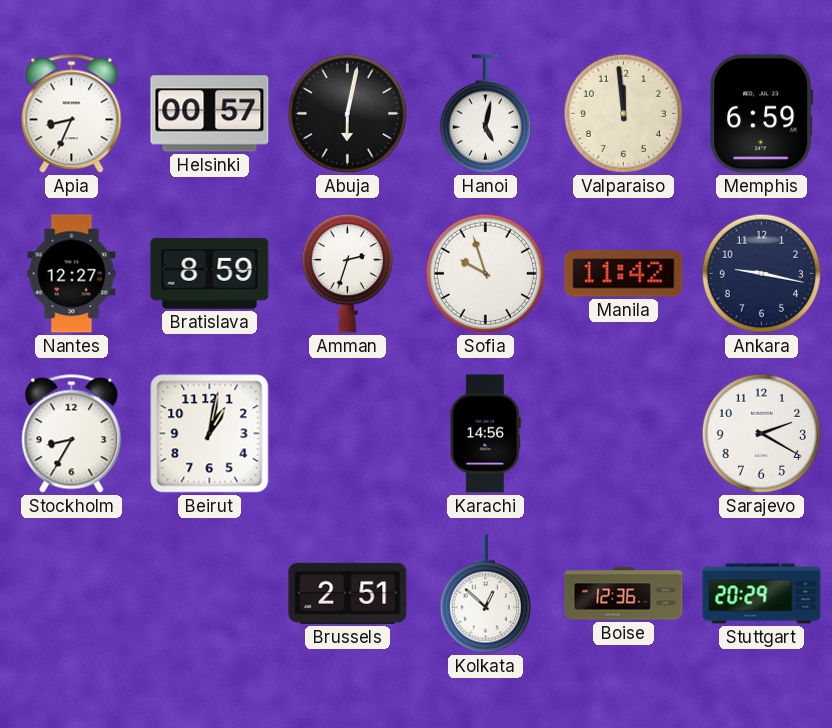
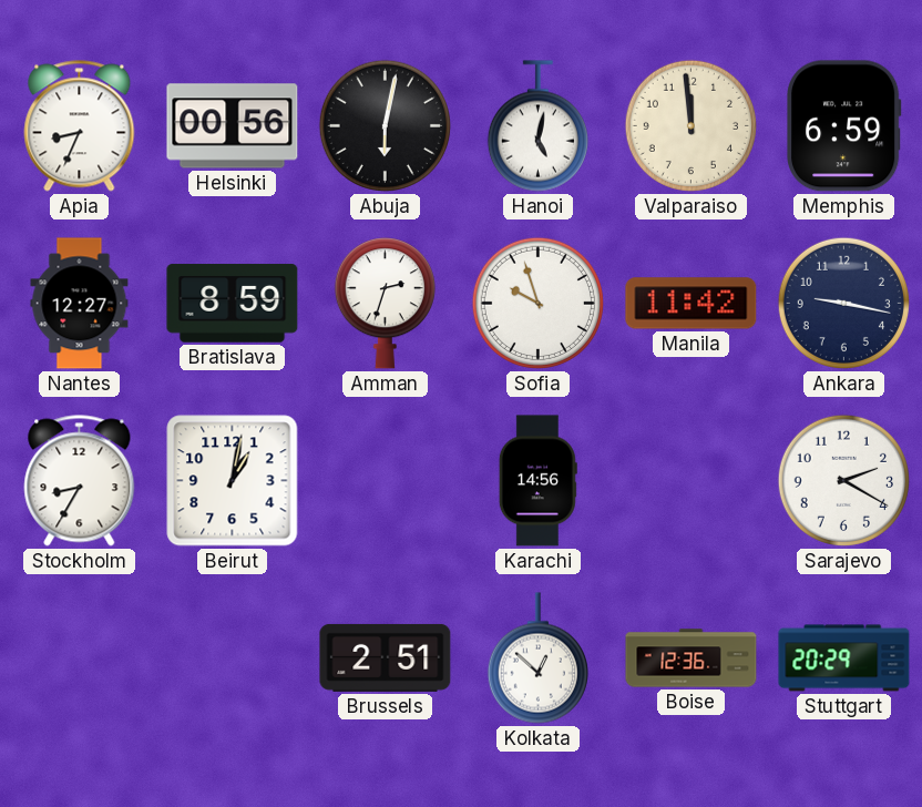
Helsinki: 00:57 -> 00:56 (233, 126)
